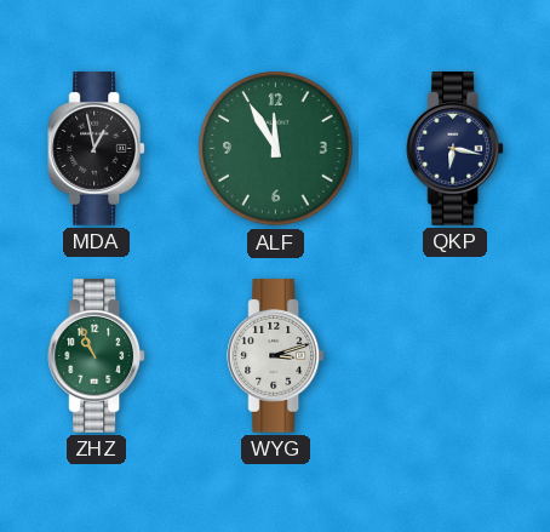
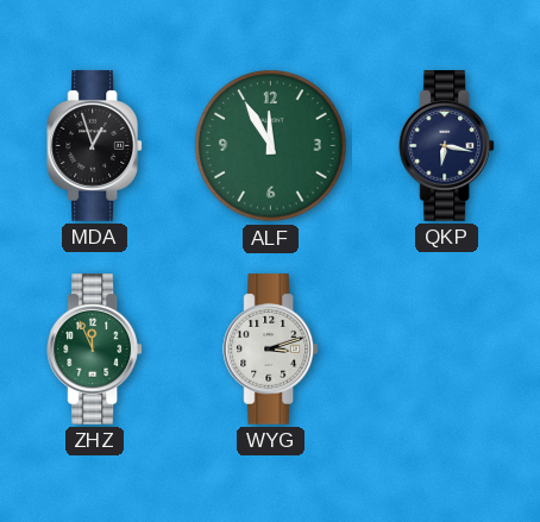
MDA: 12:58 -> 12:57 (95, 146)
ZHZ: 10:56 -> 11:56 (95, 350)
